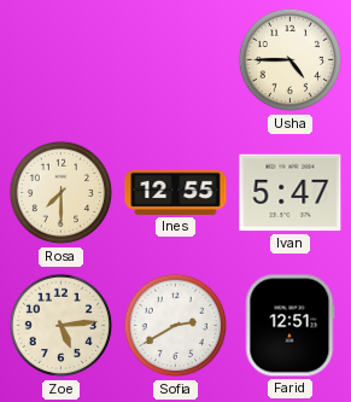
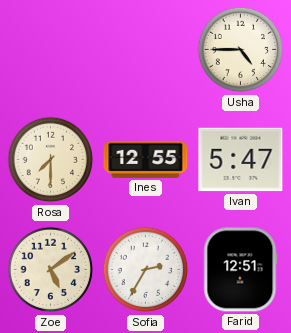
Zoe: 5:14 -> 5:09 (51, 270)
Sofia: 2:40 -> 2:35 (146, 270)
